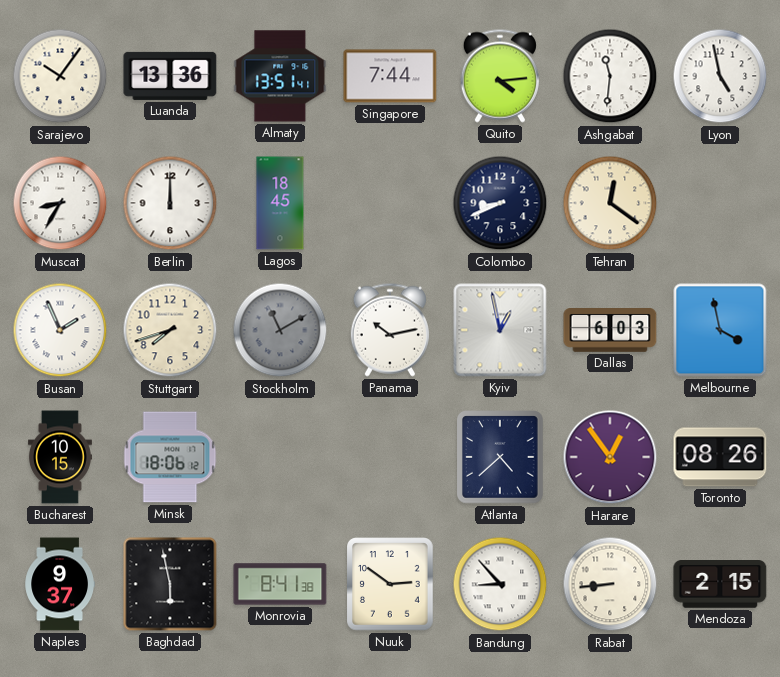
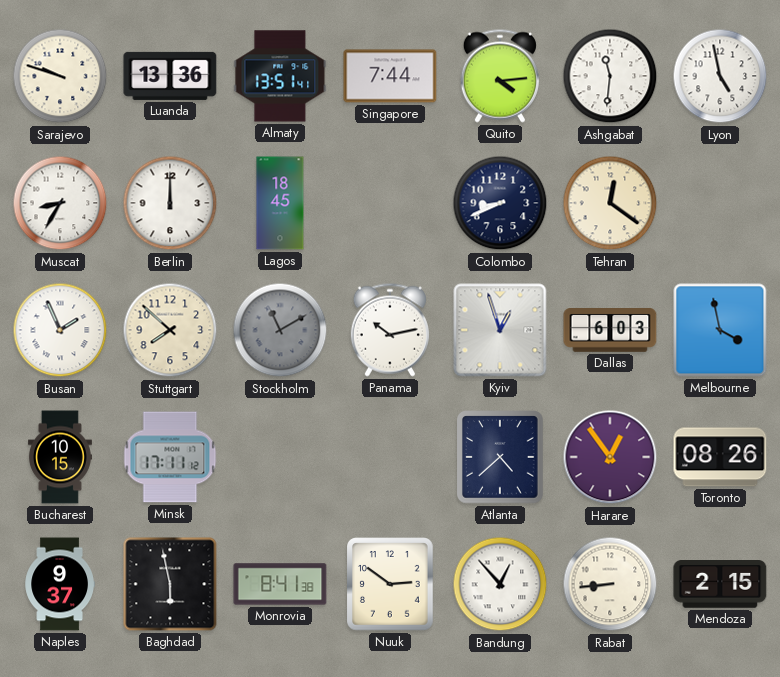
Sarajevo: 10:06 -> 9:48 (60, 76)
Stuttgart: 7:42 -> 7:52 (170, 330)
Kyiv: 12:58 -> 12:57 (500, 330)
Minsk: 18:06 -> 17:11 (170, 457)
Bandung: 8:53 -> 12:53 (500, 584)
